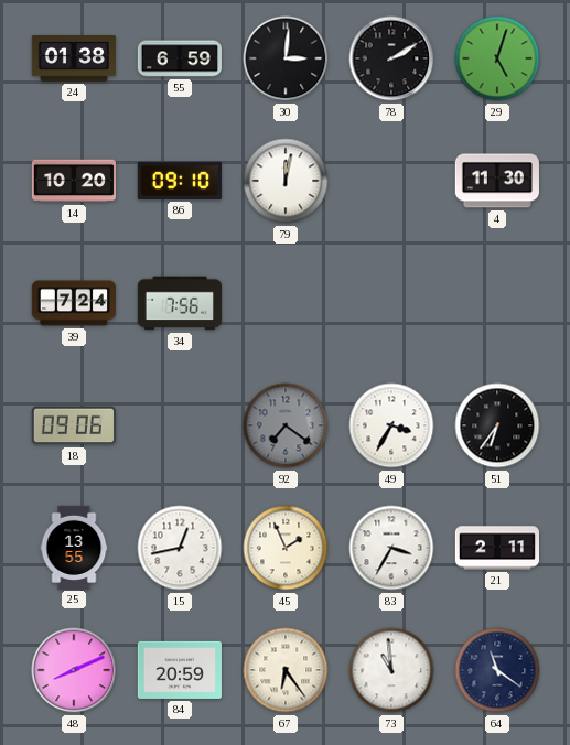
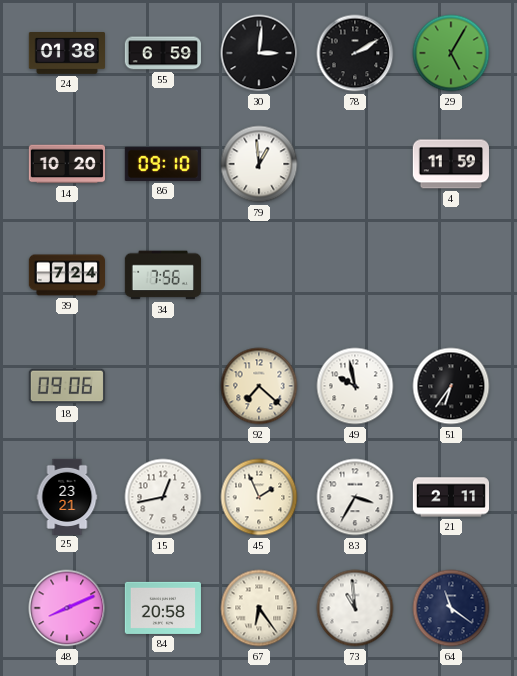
29: 5:03 -> 5:05 (451, 53)
79: 12:02 -> 12:59 (259, 164)
4: 11:30 -> 11:59 (451, 164)
92: 7:21 -> 7:22 (259, 386)
92 dial: grey -> cream (259, 386)
49: 3:35 -> 9:58 (355, 386)
25: 13:55 -> 23:21 (67, 496)
84: 20:59 -> 20:58 (163, 608)
